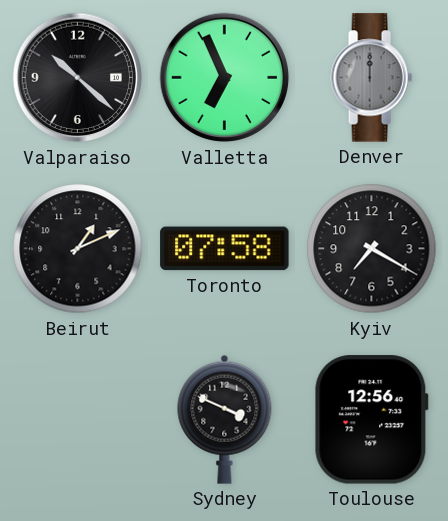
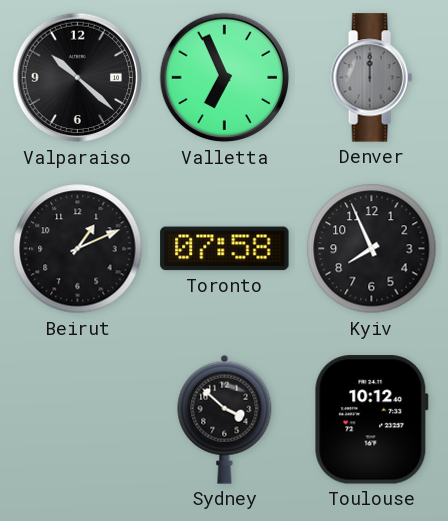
Kyiv: 7:20 -> 7:56 (372, 249)
Sydney: 3:49 -> 3:52 (225, 419)
Toulouse: 12:56 -> 10:12 (371, 420)
